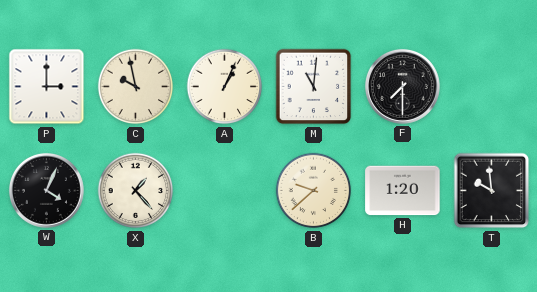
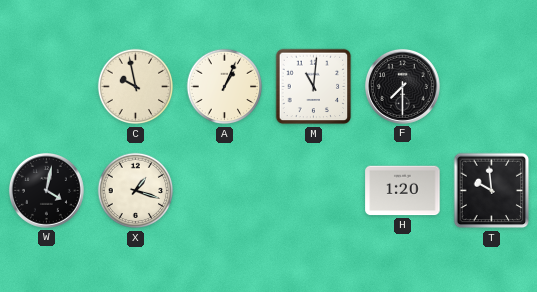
P: 3:00 -> none (47, 87)
W: 4:04 -> 4:02 (46, 190)
X: 1:23 -> 1:18 (136, 191)
B: 9:38 -> none (314, 191)
